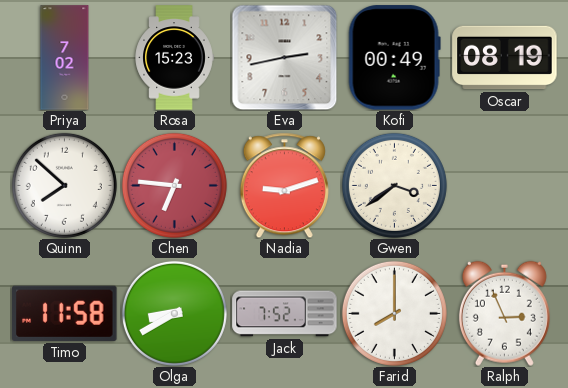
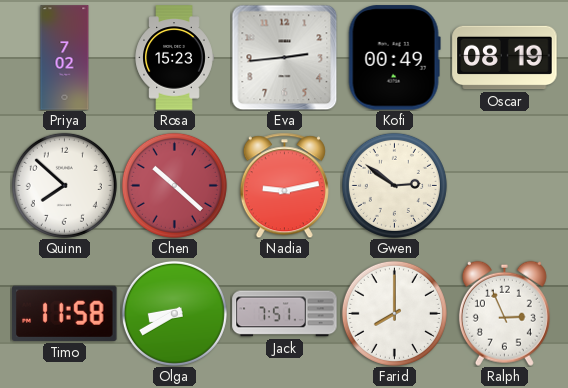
Eva: 2:43 -> 2:44 (284, 57)
Chen: 6:46 -> 10:22 (174, 185)
Nadia: 9:12 -> 9:13 (284, 185)
Gwen: 3:39 -> 2:51 (394, 185)
Jack: 7:52 -> 7:51 (285, 314)
